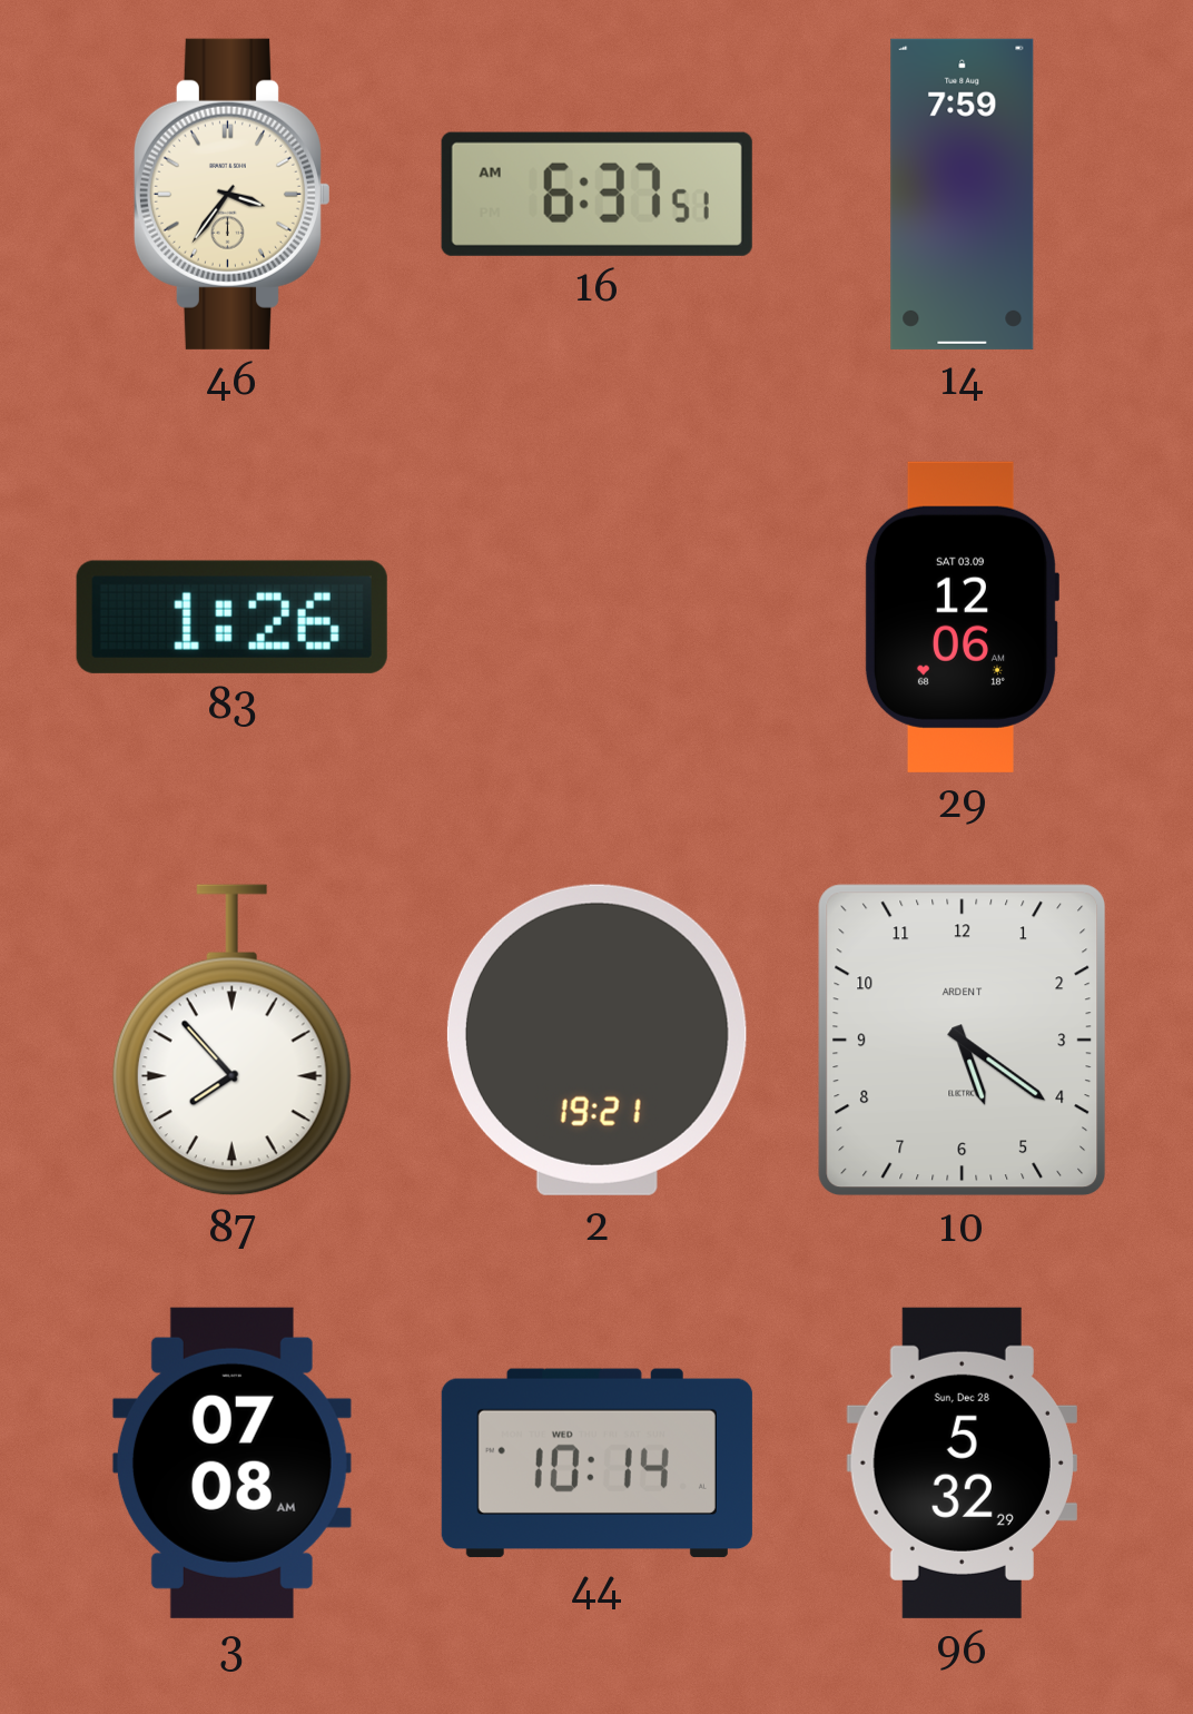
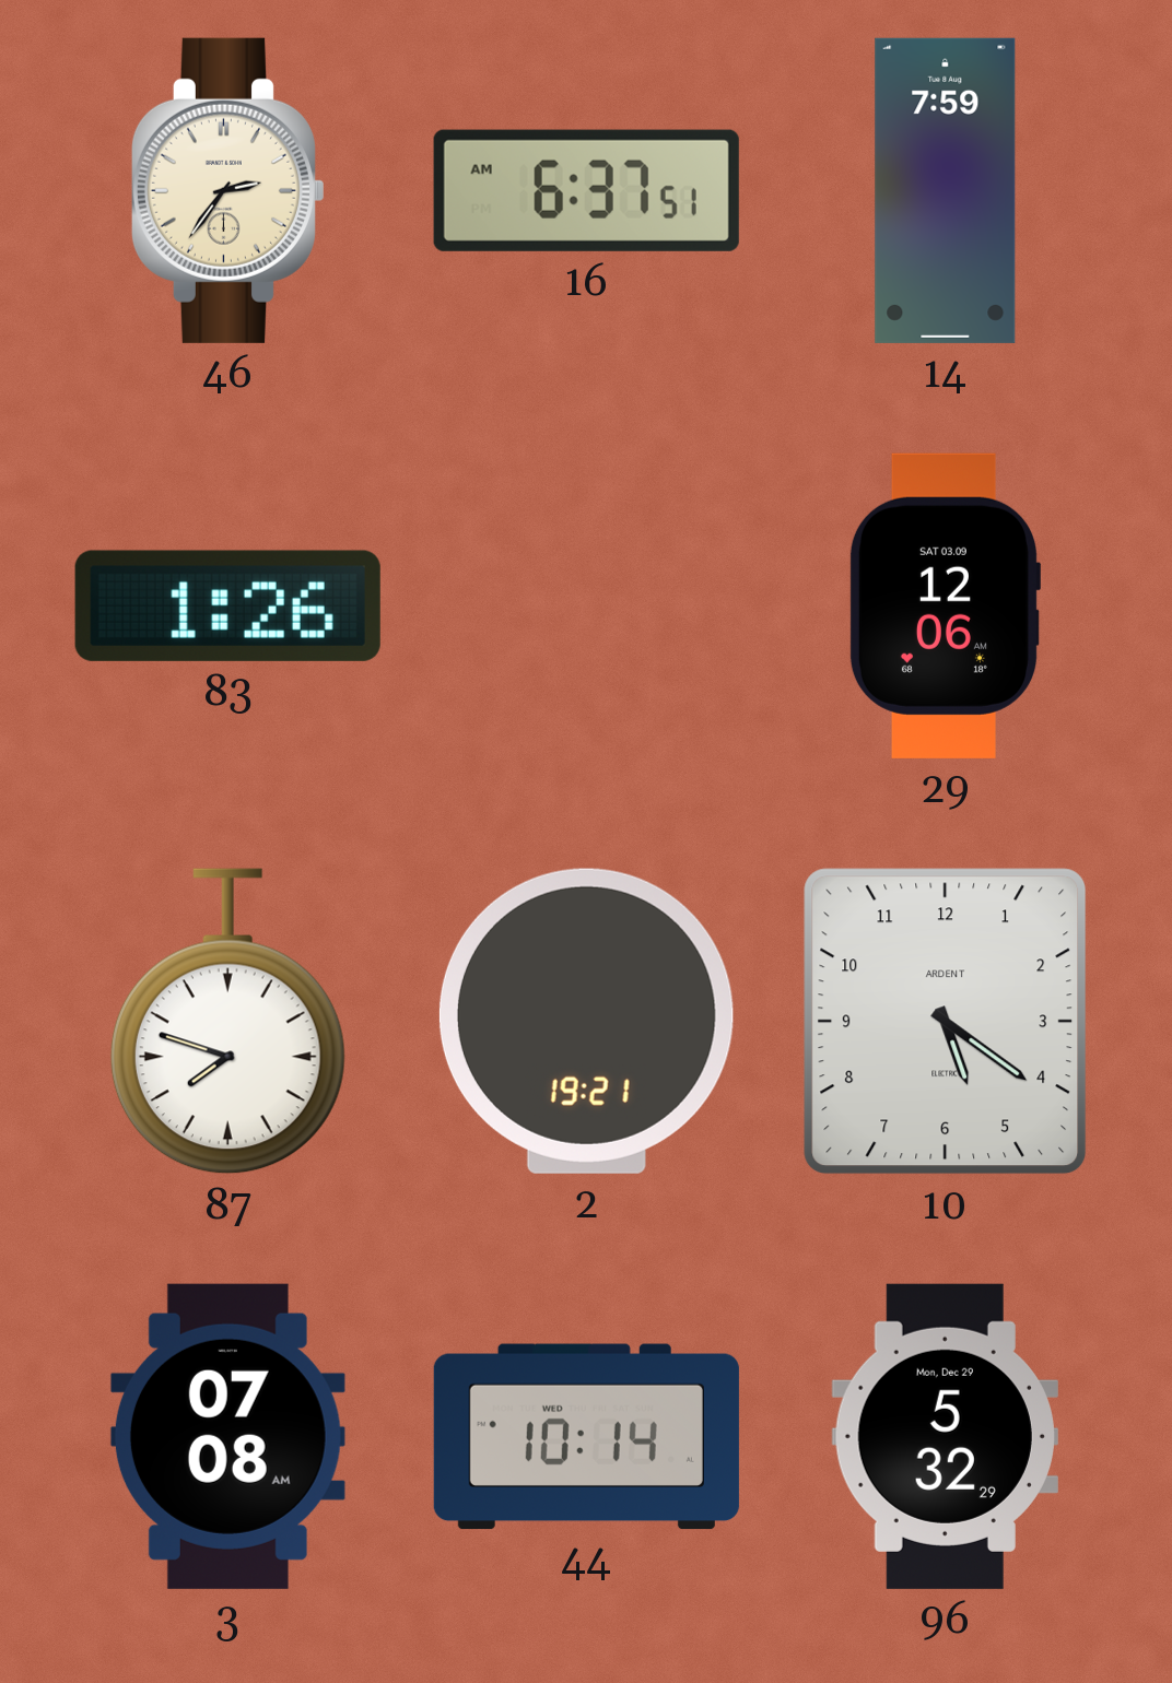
46: 3:36 -> 2:36 (227, 190)
87: 7:53 -> 7:48 (227, 1022)
96 date: Sun, Dec 28 -> Mon, Dec 29 (945, 1436)
